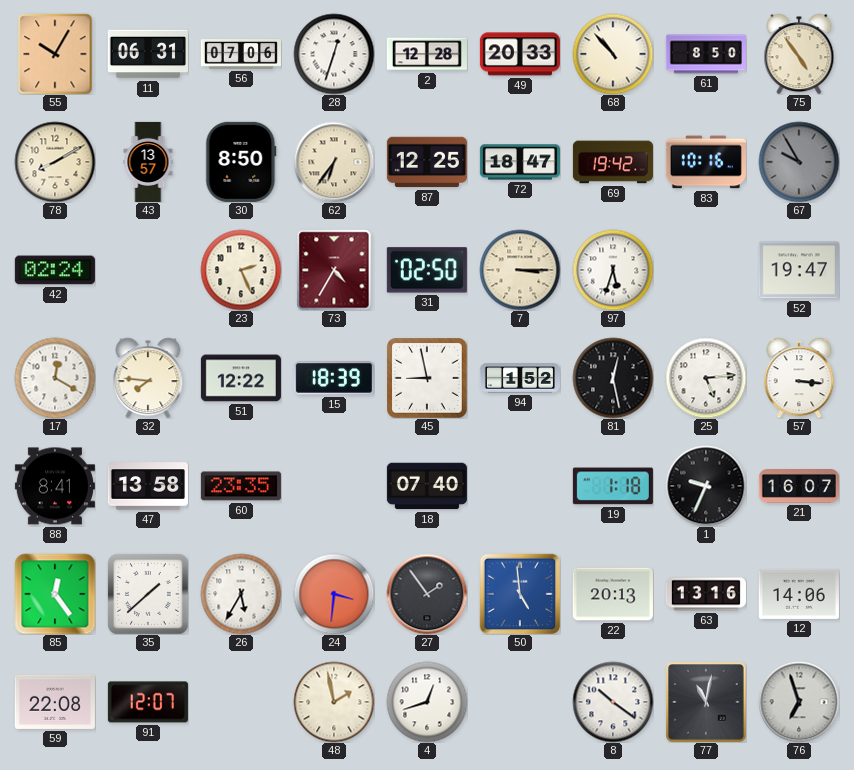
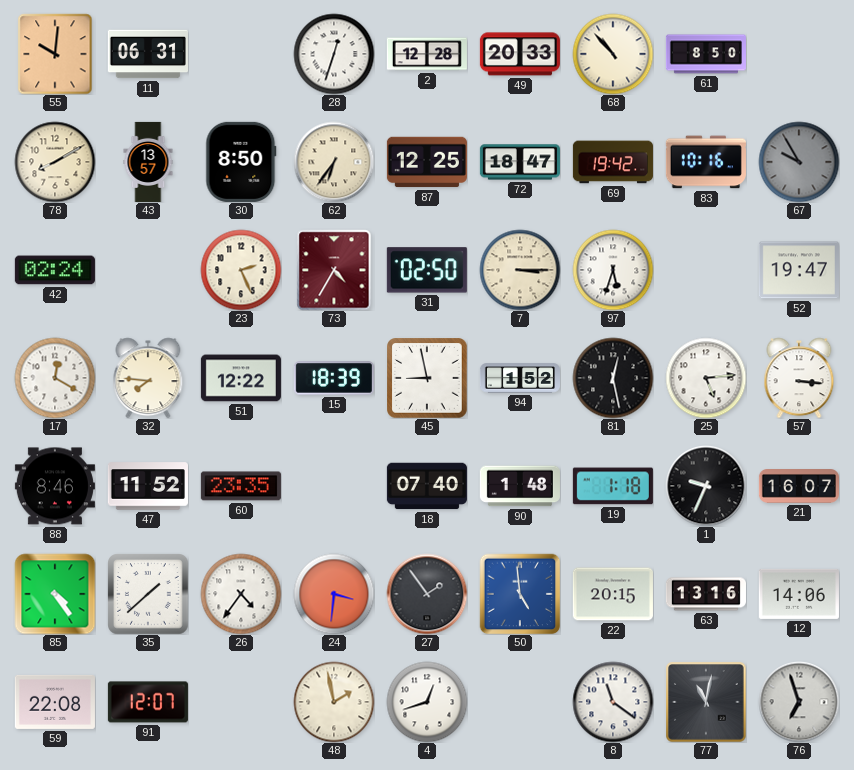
55: 10:05 -> 10:01 (55, 54)
56: 07:06 -> none (241, 55)
75: 4:54 -> none (799, 54)
88: 8:41 -> 8:46 (55, 486)
47: 13:58 -> 11:52 (148, 486)
90: none -> 1:48 (520, 486)
85: 12:24 -> 4:24 (55, 594)
26: 5:35 -> 4:36 (241, 594)
22: 20:13 -> 20:15 (613, 594)
8: 10:21 -> 11:21 (613, 702)
